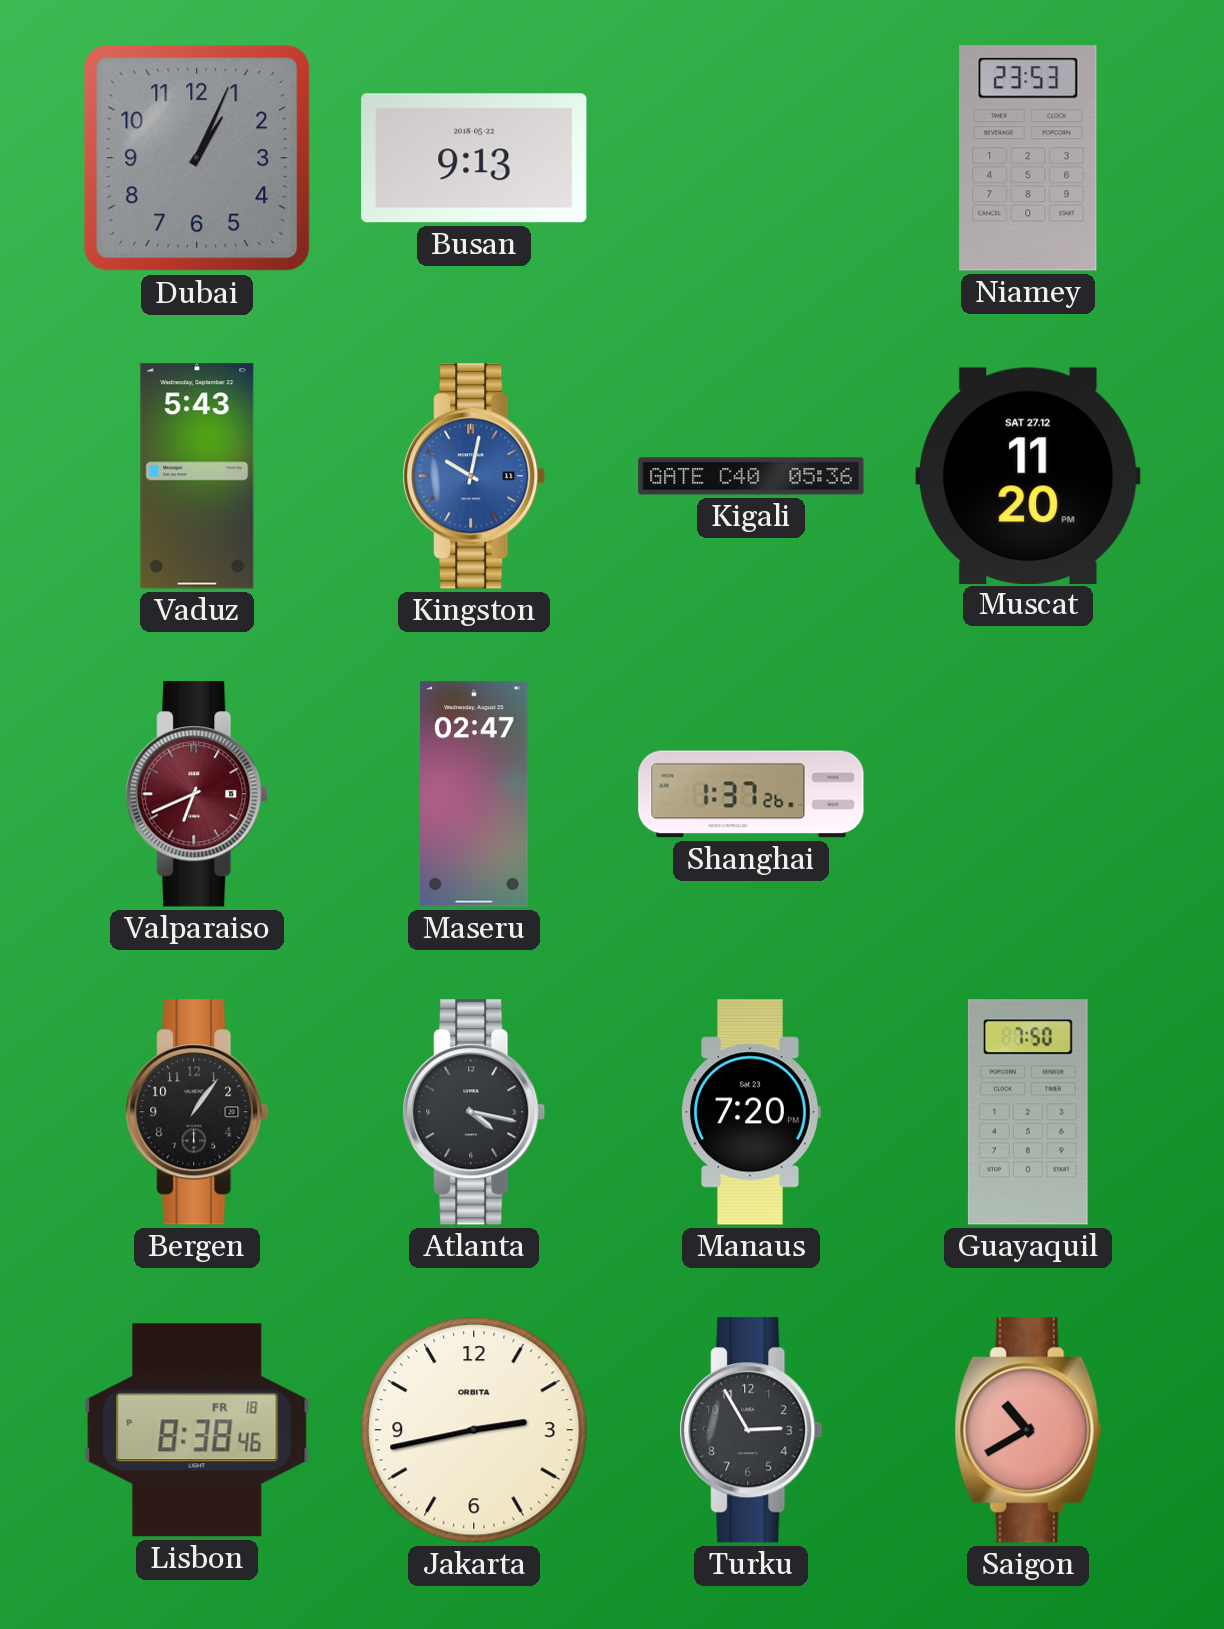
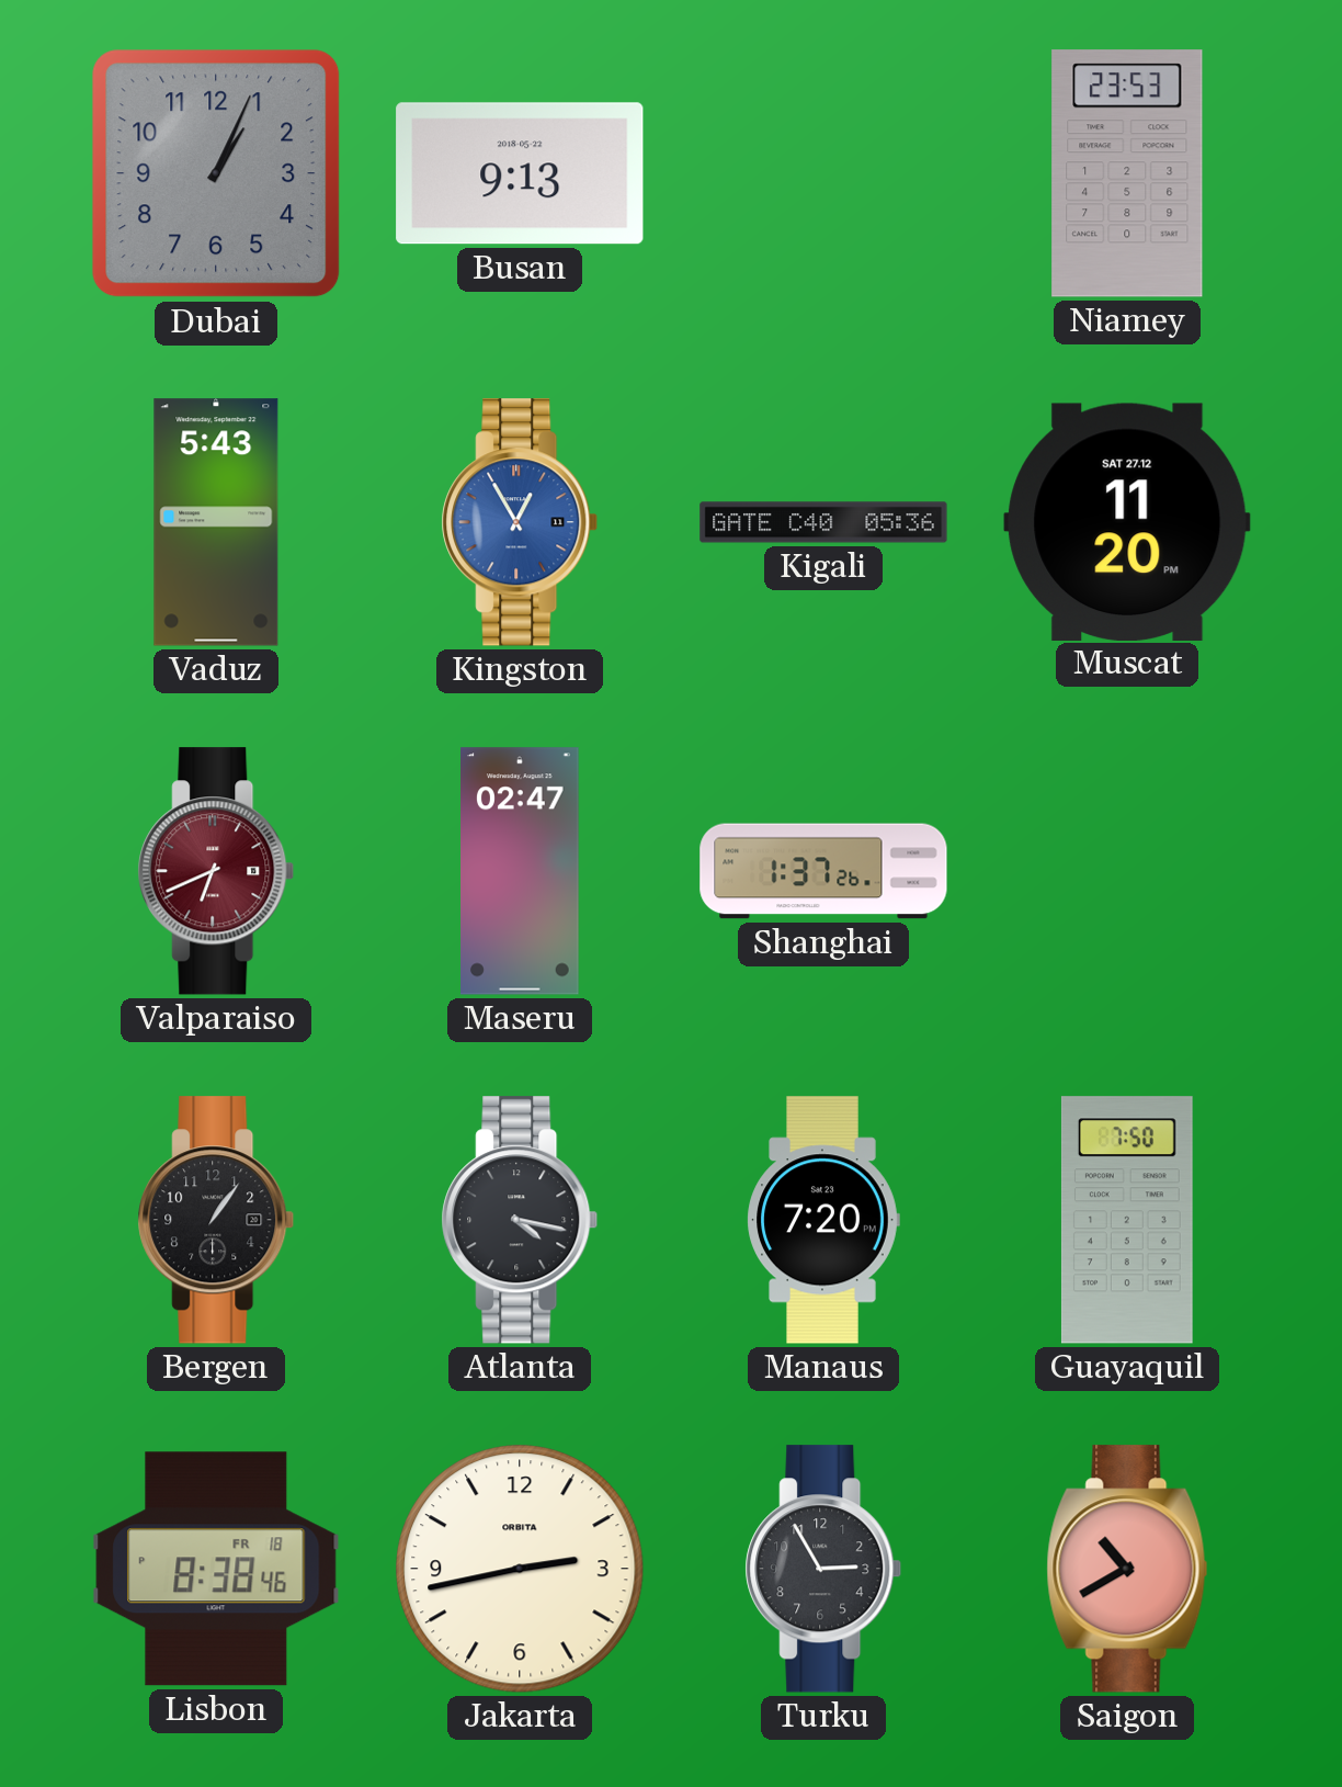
Kingston: 10:02 -> 12:55 (520, 522)
